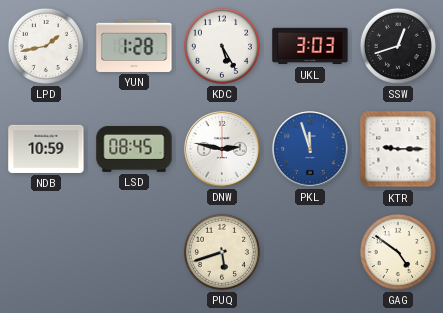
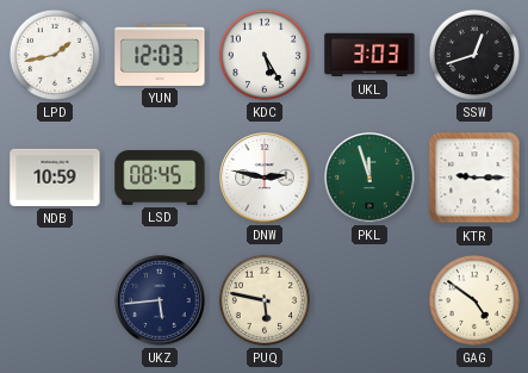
YUN: 1:28 -> 12:03 (160, 55)
PKL dial: blue -> green (369, 178)
UKZ: none -> 5:44 (160, 300)
PUQ: 5:42 -> 5:47 (265, 300)
